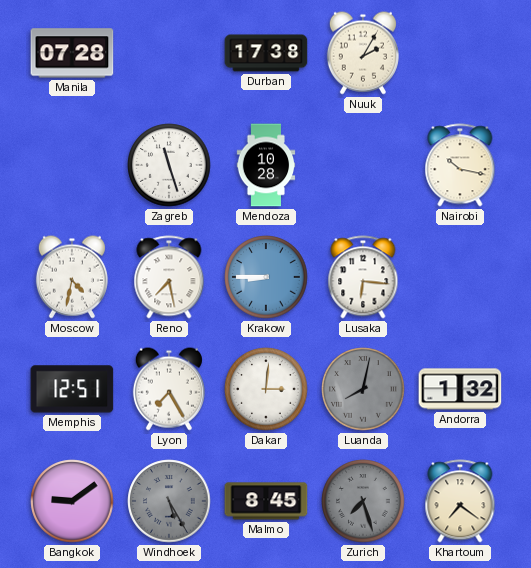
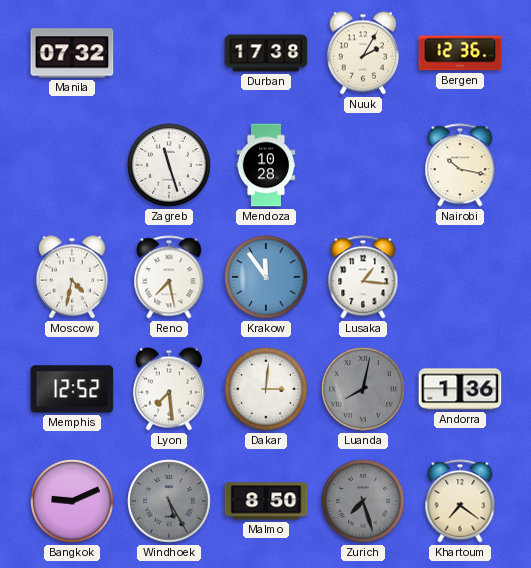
Manila: 07:28 -> 07:32 (72, 53)
Bergen: none -> 12:36 (460, 53)
Krakow: 8:45 -> 11:54 (266, 277)
Lusaka: 6:16 -> 1:16 (363, 277)
Memphis: 12:51 -> 12:52 (72, 389)
Lyon: 7:25 -> 7:29 (169, 389)
Andorra: 1:32 -> 1:36 (460, 389)
Bangkok: 9:09 -> 9:11 (72, 501)
Malmo: 8:45 -> 8:50 (266, 501)
